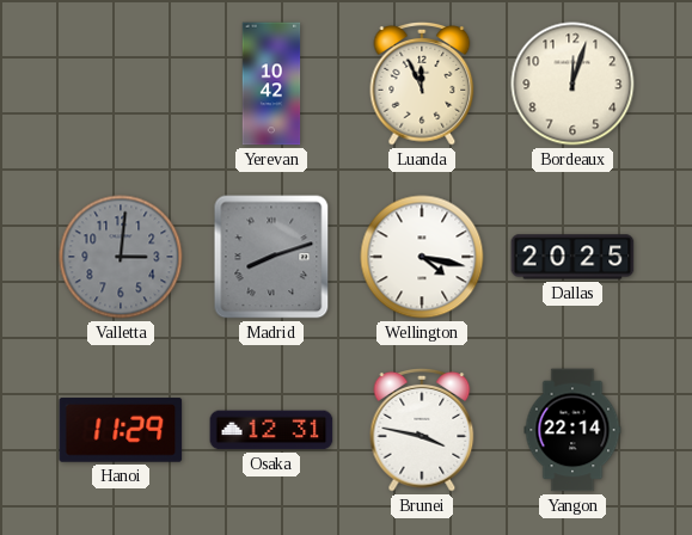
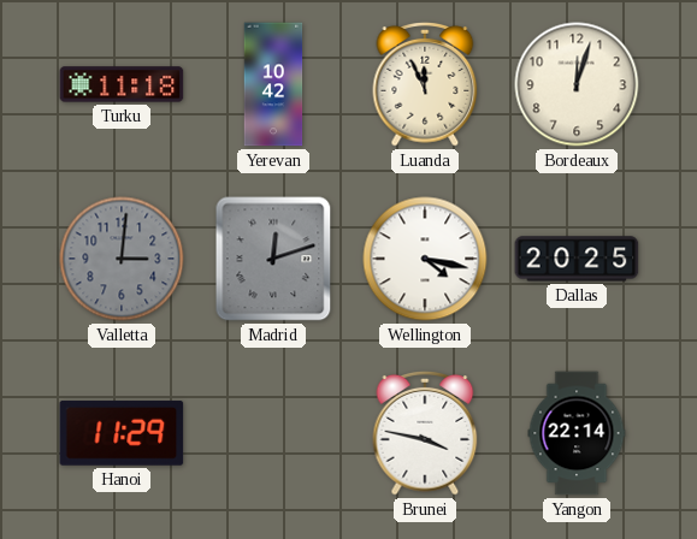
Turku: none -> 11:18 (122, 84)
Madrid: 8:12 -> 12:12 (273, 259)
Osaka: 12:31 -> none (271, 430)
